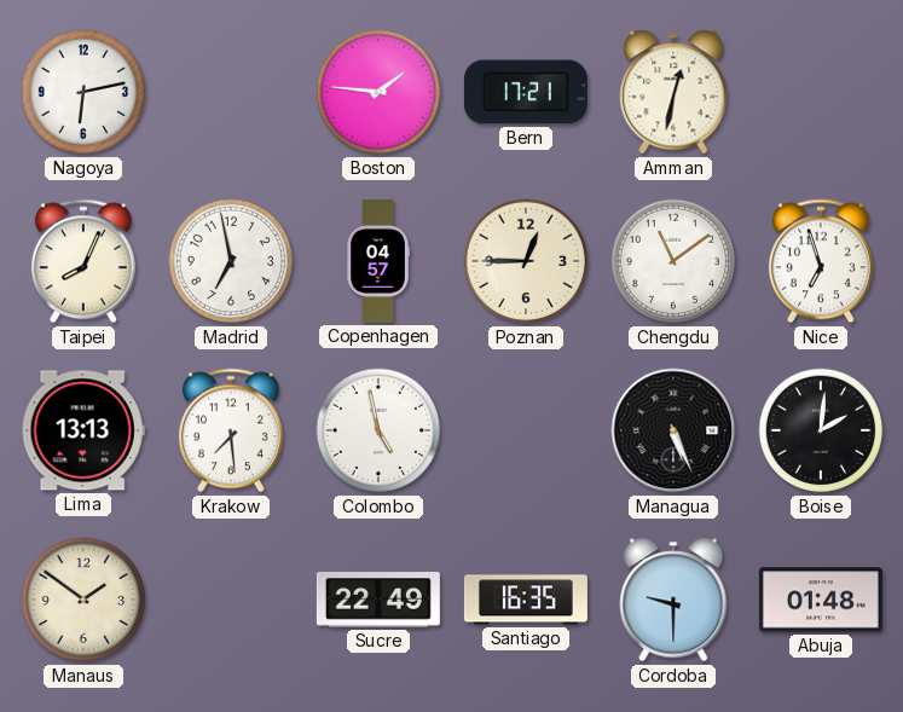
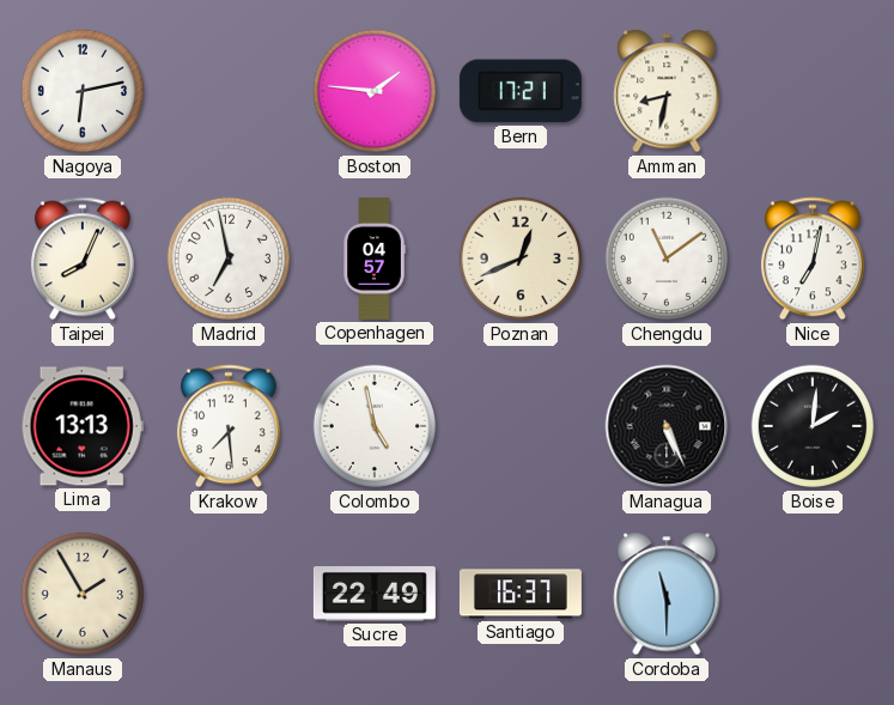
Amman: 12:32 -> 8:32 (667, 91)
Poznan: 12:45 -> 12:41 (521, 259)
Nice: 6:57 -> 7:02 (813, 259)
Manaus: 1:51 -> 1:55 (83, 594)
Santiago: 16:35 -> 16:37 (521, 594)
Cordoba: 9:30 -> 11:30 (667, 594)
Abuja: 01:48 -> none (821, 600)
